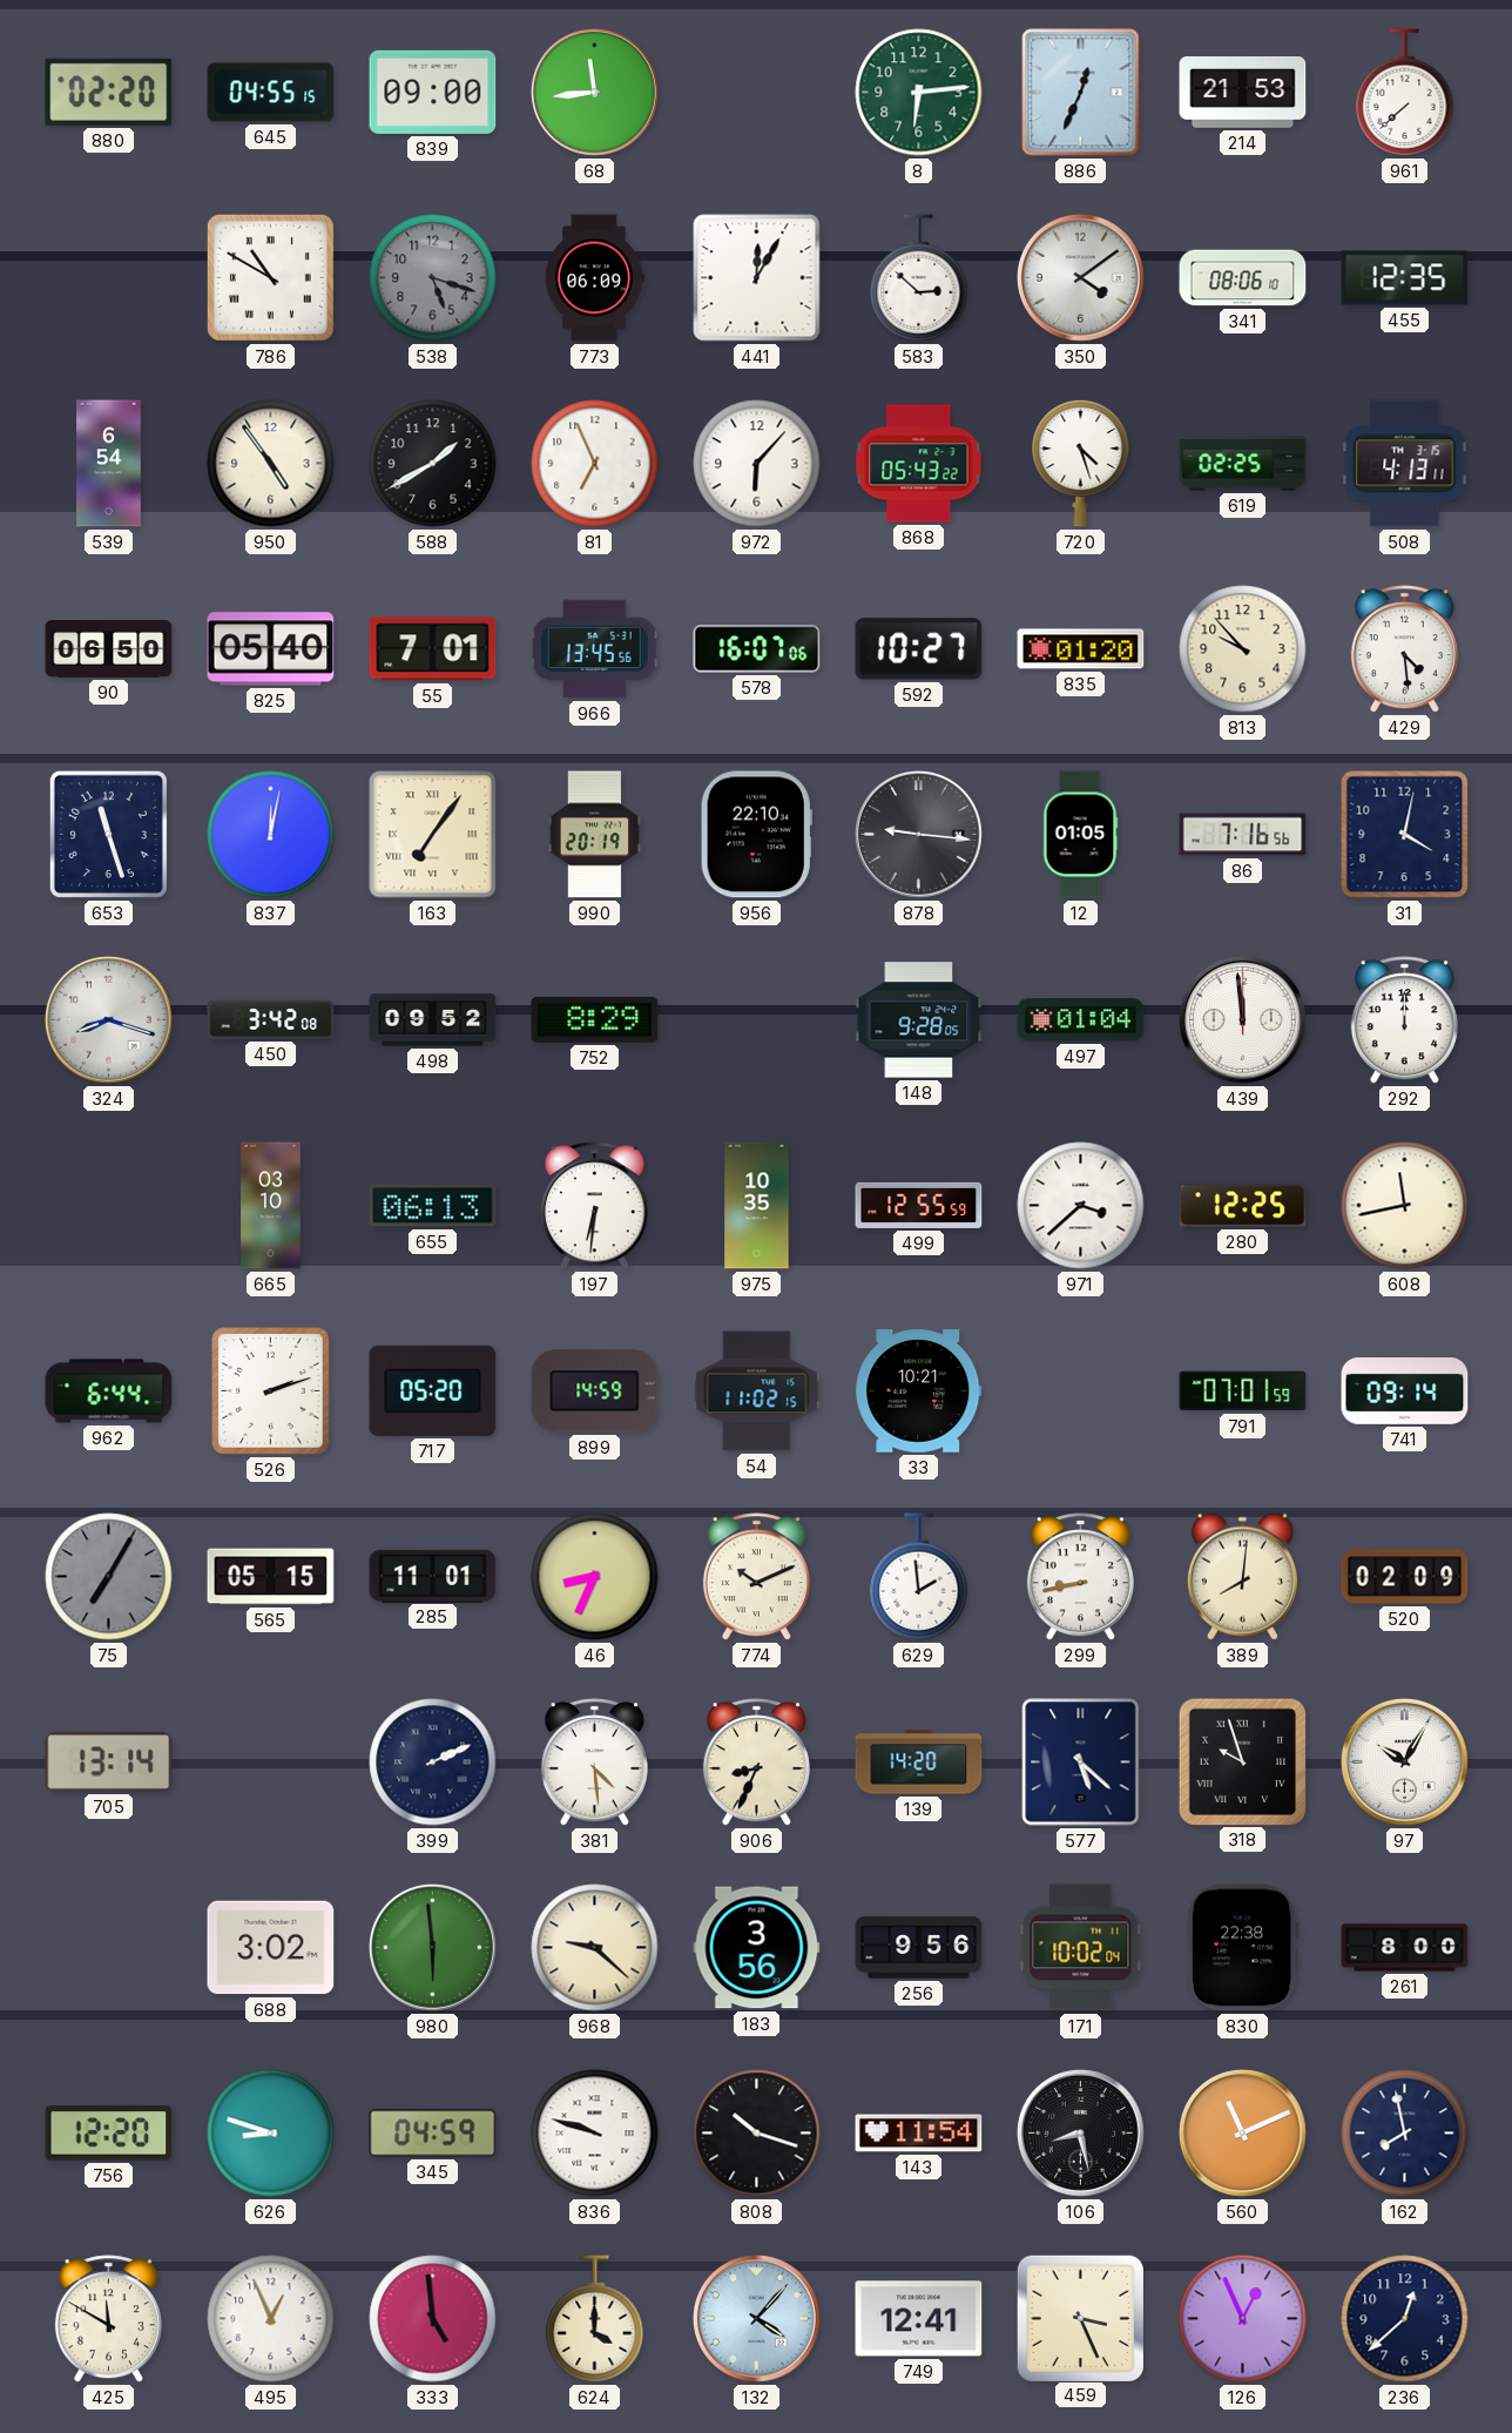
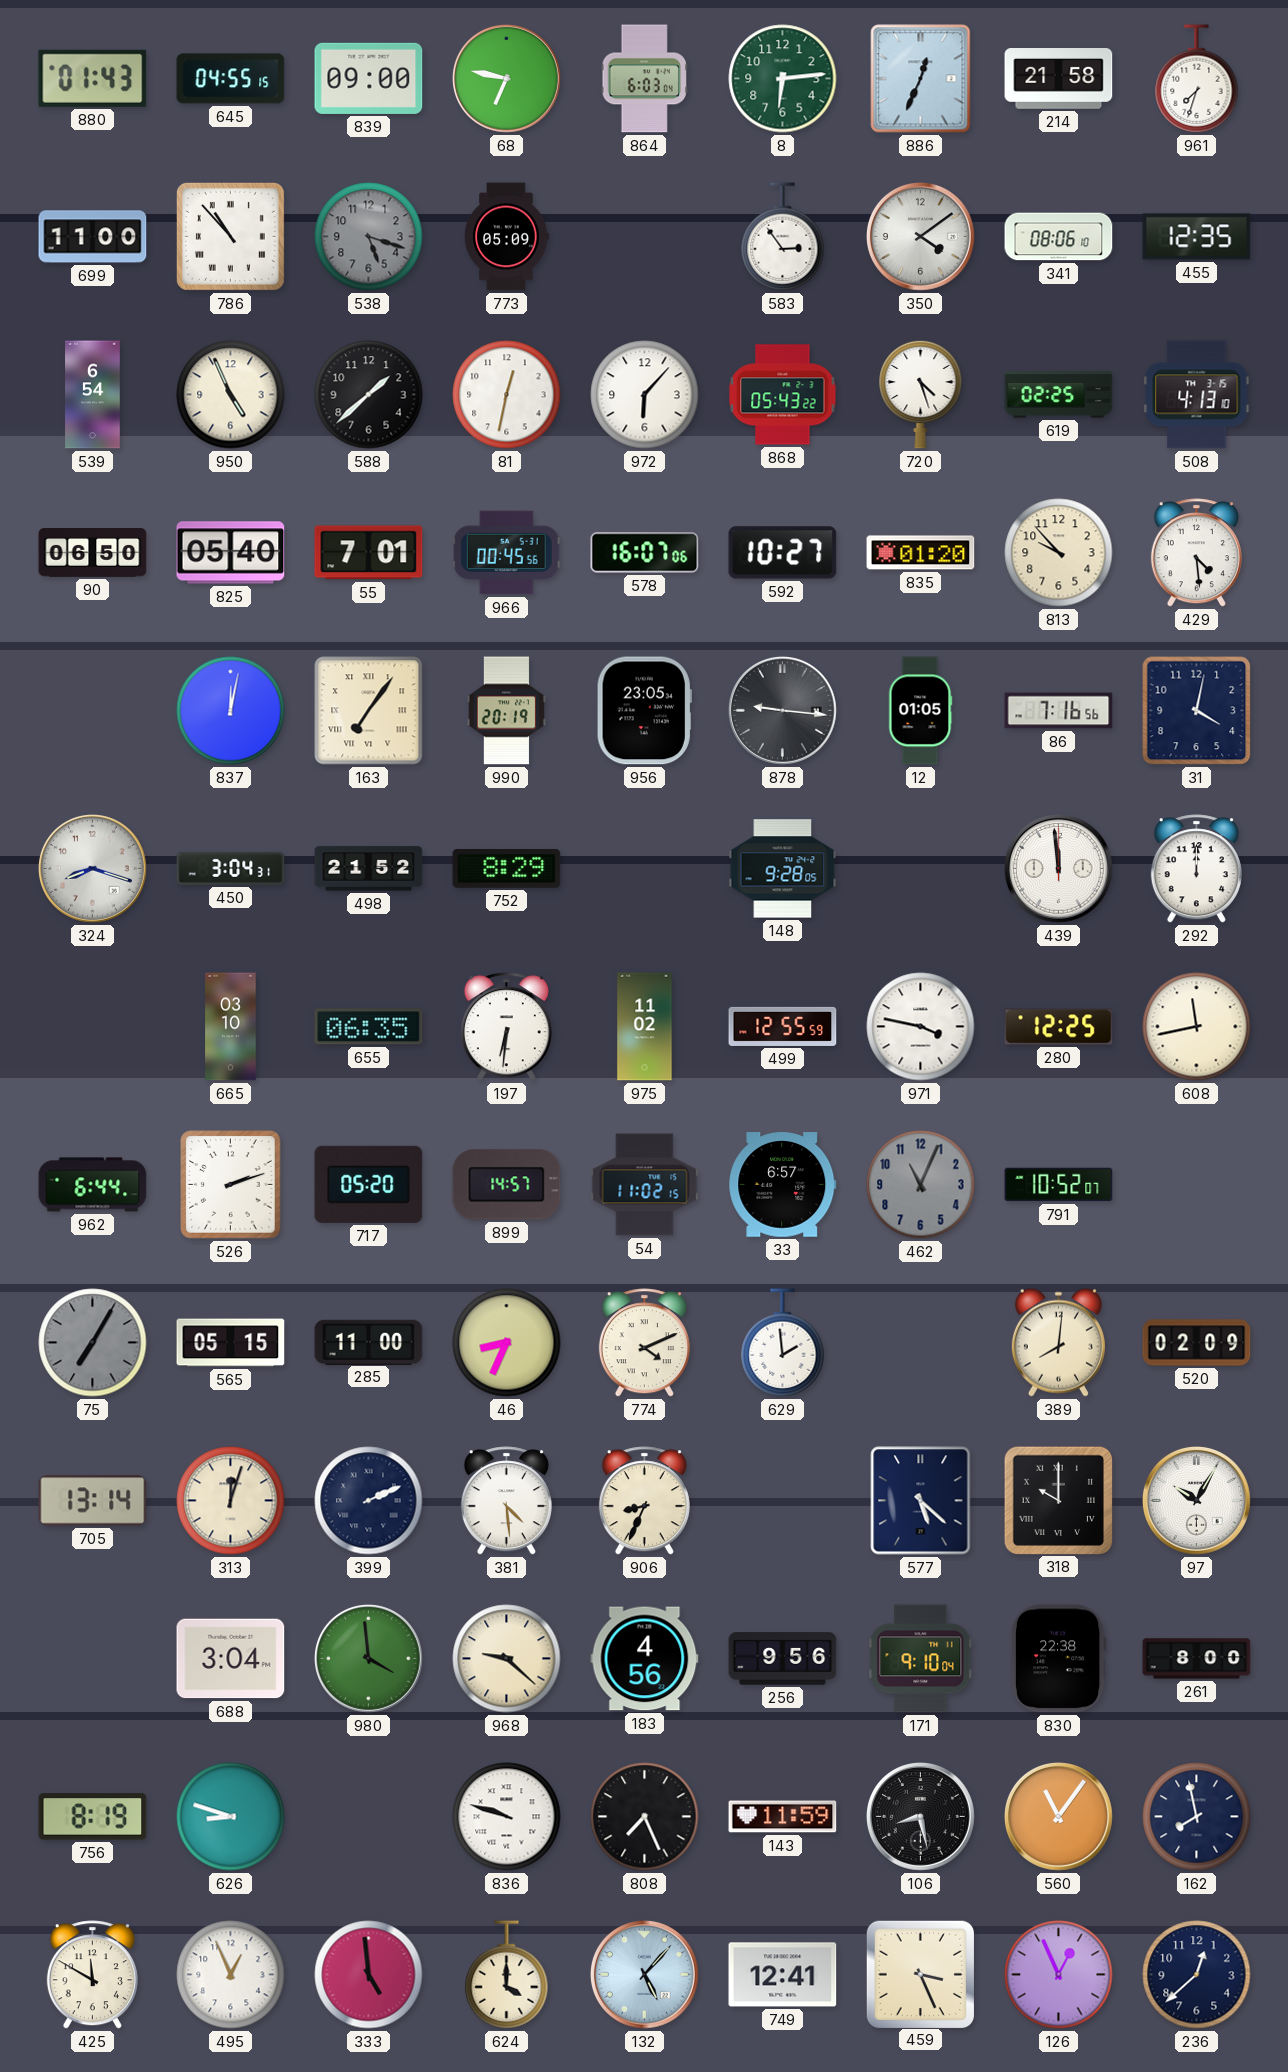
880: 02:20 -> 01:43 (93, 78)
68: 11:44 -> 6:47 (506, 78)
864: none -> 6:03 (644, 79)
214: 21:53 -> 21:58 (1059, 79)
961: 7:38 -> 7:33 (1197, 79)
699: none -> 11:00 (93, 237)
786: 10:50 -> 10:53 (230, 236)
773: 06:09 -> 05:09 (506, 237)
441: 12:05 -> none (757, 278)
583: 2:52 -> 2:54 (783, 237)
950: 4:54 -> 4:56 (231, 395)
588: 1:40 -> 1:38 (369, 395)
81: 6:56 -> 12:32 (507, 395)
508: 4:13:11 -> 4:13:10 (1197, 395)
966: 13:45 -> 00:45 (506, 553)
653: 11:27 -> none (108, 834)
956: 22:10 -> 23:05 (644, 711)
450: 3:42 -> 3:04 (231, 868)
498: 09:52 -> 21:52 (369, 869)
497: 01:04 -> none (1081, 1020)
655: 06:13 -> 06:35 (369, 1027)
975: 10:35 -> 11:02 (645, 1027)
971: 3:38 -> 3:47 (921, 1027)
899: 14:59 -> 14:57 (507, 1185)
33: 10:21 -> 6:57 (783, 1185)
462: none -> 11:04 (921, 1185)
791: 07:01 -> 10:52 (1059, 1185)
741: 09:14 -> none (1405, 1391)
285: 11:01 -> 11:00 (369, 1342)
774: 10:11 -> 4:11 (644, 1343)
299: 8:43 -> none (1080, 1577)
313: none -> 12:03 (231, 1501)
139: 14:20 -> none (919, 1763)
318: 9:57 -> 10:00 (1058, 1500)
688: 3:02 -> 3:04 (231, 1659)
980: 5:59 -> 3:59 (368, 1658)
183: 3:56 -> 4:56 (645, 1659)
171: 10:02 -> 9:10 (921, 1659)
756: 12:20 -> 8:19 (93, 1817)
345: 04:59 -> none (433, 2134)
808: 10:18 -> 7:26 (645, 1817)
143: 11:54 -> 11:59 (783, 1817)
560: 11:11 -> 11:06 (1058, 1816)
132: 4:07 -> 5:07 (644, 1974)
